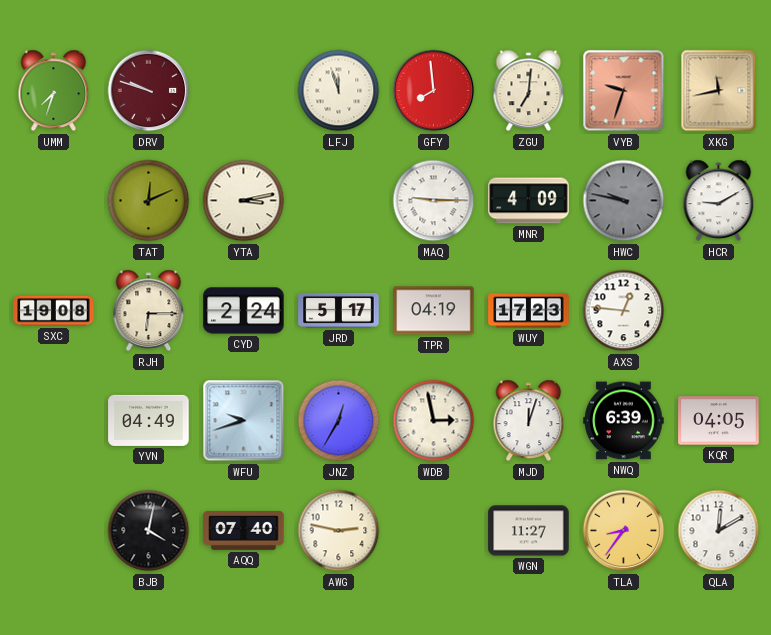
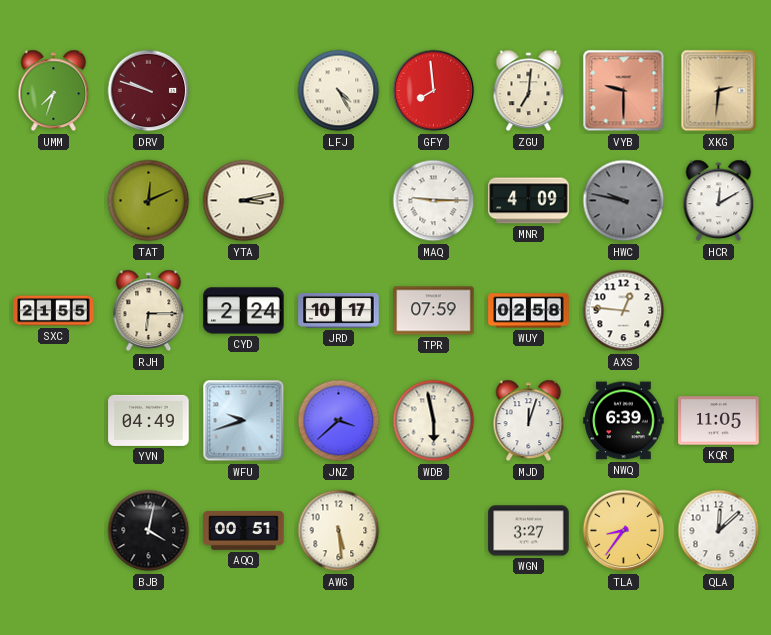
LFJ: 11:57 -> 4:25 (339, 91)
VYB: 9:33 -> 9:30 (624, 91)
XKG: 11:43 -> 2:31 (719, 91)
HCR: 9:10 -> 12:10 (719, 201)
SXC: 19:08 -> 21:55 (54, 311)
JRD: 5:17 -> 10:17 (339, 310)
TPR: 04:19 -> 07:59 (434, 311)
WUY: 17:23 -> 02:58 (529, 311)
JNZ: 12:35 -> 3:38 (339, 421)
WDB: 2:58 -> 5:58 (434, 421)
KQR: 04:05 -> 11:05 (719, 421)
AQQ: 07:40 -> 00:51 (244, 531)
AWG: 2:47 -> 5:29 (339, 531)
WGN: 11:27 -> 3:27 (529, 531)
QLA: 12:10 -> 12:08 (719, 531)
